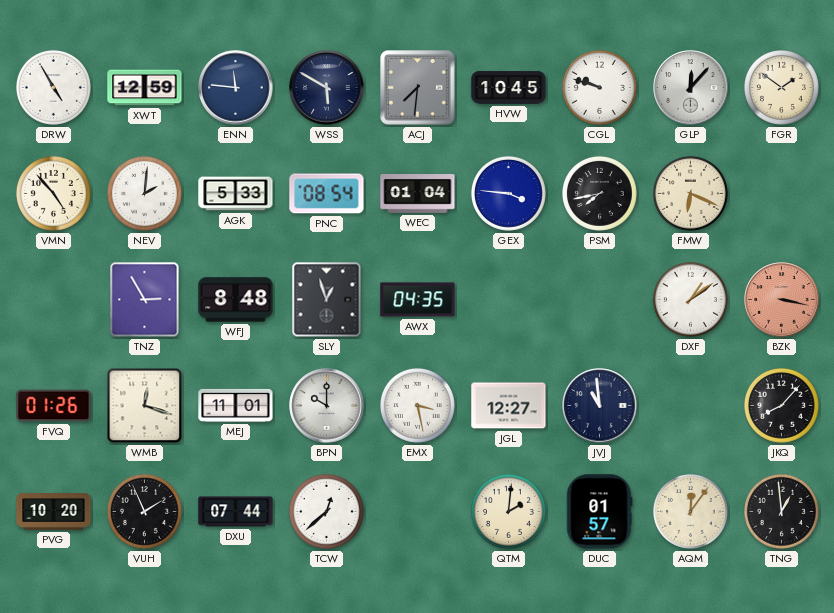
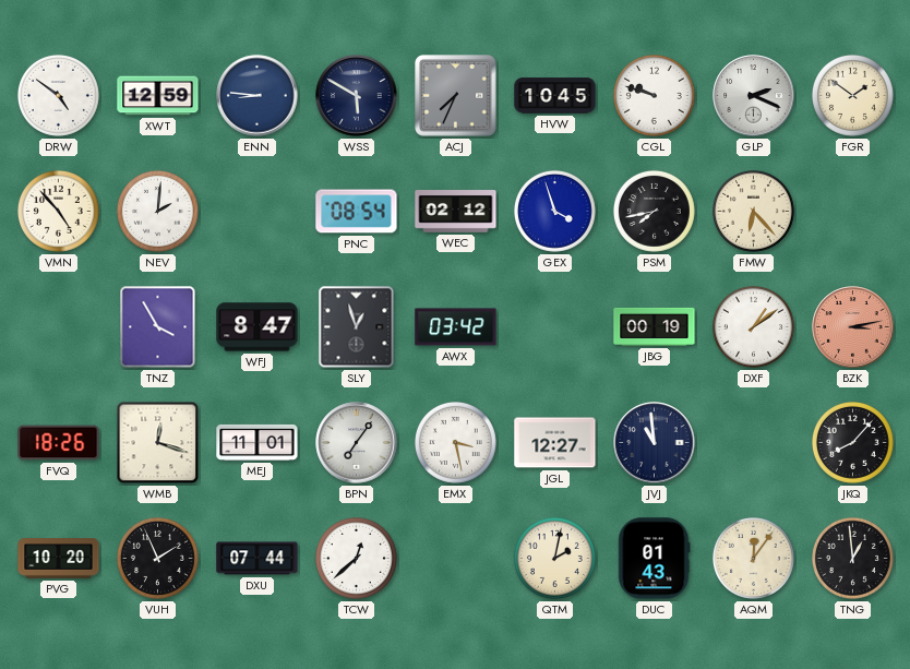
DRW: 4:55 -> 4:51 (58, 95)
ENN: 11:46 -> 8:46 (258, 96)
ACJ: 7:31 -> 7:34 (456, 96)
GLP: 12:07 -> 2:19 (754, 96)
AGK: 5:33 -> none (236, 194)
WEC: 01:04 -> 02:12 (456, 212)
GEX: 3:46 -> 3:57 (554, 211)
FMW: 6:19 -> 6:23 (753, 211)
TNZ: 2:55 -> 3:55 (158, 327)
WFJ: 8:48 -> 8:47 (258, 327)
AWX: 04:35 -> 03:42 (456, 327)
JBG: none -> 00:19 (655, 326)
BZK: 3:17 -> 3:13 (853, 327)
FVQ: 01:26 -> 18:26 (59, 443)
BPN: 10:00 -> 7:06 (357, 443)
QTM: 2:01 -> 2:02 (554, 558)
DUC: 01:57 -> 01:43 (655, 559)
